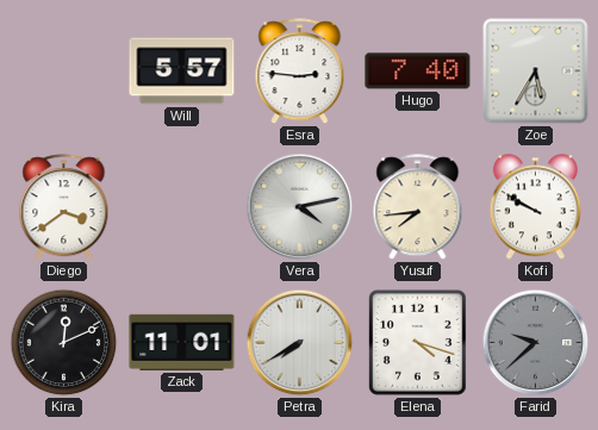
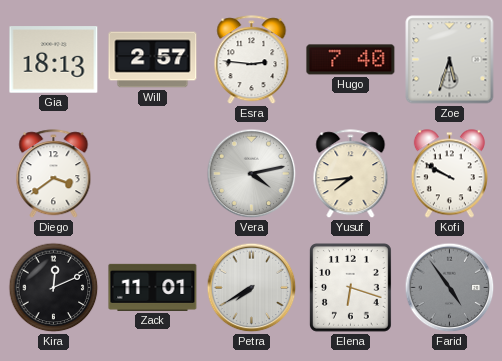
Gia: none -> 18:13 (54, 60)
Will: 5:57 -> 2:57 (153, 60)
Zoe: 5:35 -> 5:33 (450, 60)
Elena: 4:18 -> 6:18 (350, 288)
Farid: 9:38 -> 4:54 (450, 288)
